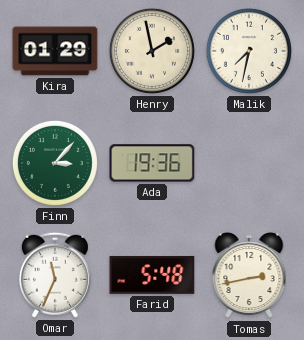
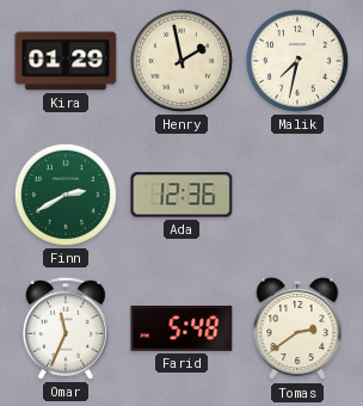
Finn: 3:07 -> 2:40 (66, 195)
Ada: 19:36 -> 12:36 (181, 195)
Tomas: 2:43 -> 2:39 (297, 330)
